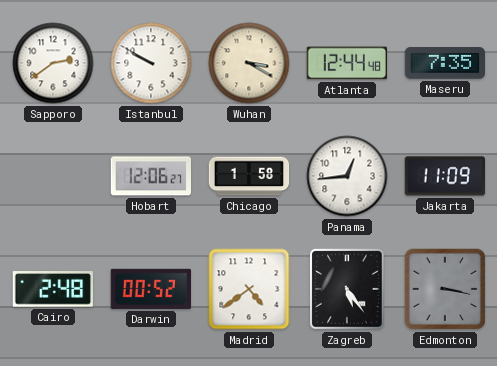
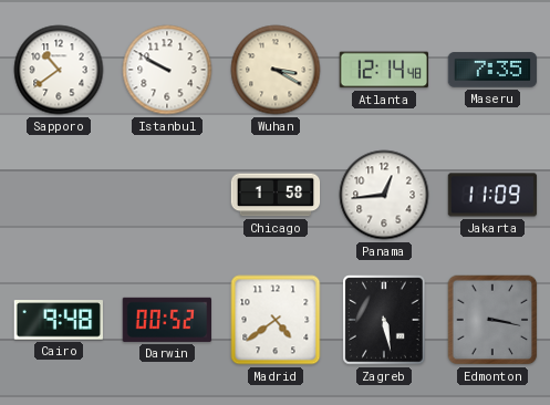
Sapporo: 2:39 -> 10:39 (59, 70)
Atlanta: 12:44 -> 12:14 (383, 70)
Hobart: 12:06 -> none (150, 176)
Cairo: 2:48 -> 9:48 (58, 320)
Zagreb: 5:24 -> 5:28 (384, 320)
